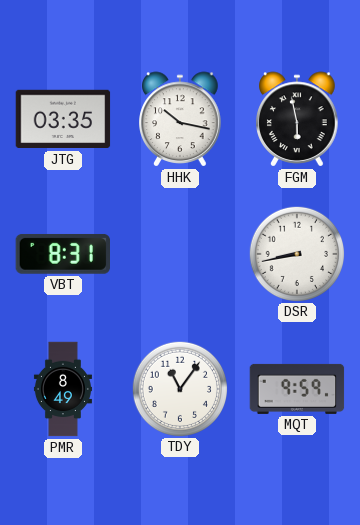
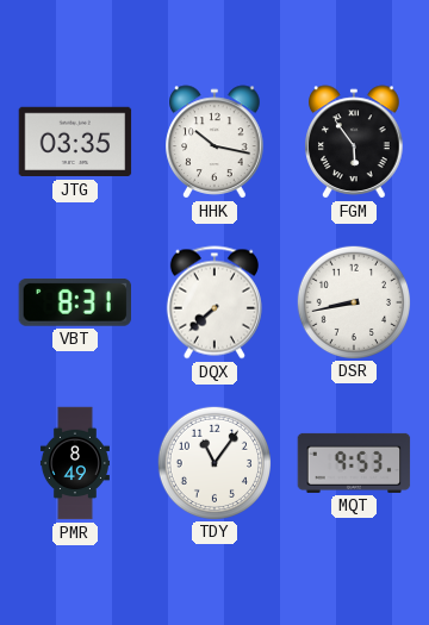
FGM: 5:58 -> 5:54 (354, 142)
DQX: none -> 7:38 (214, 302)
MQT: 9:59 -> 9:53 (354, 463)
